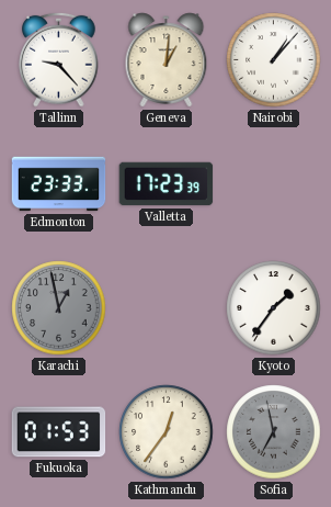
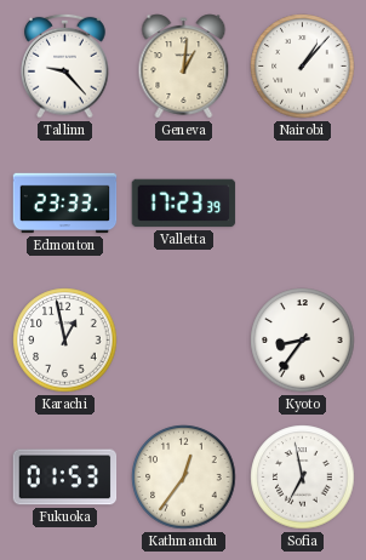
Karachi dial: grey -> white (65, 341)
Kyoto: 1:36 -> 8:36 (303, 341)
Sofia dial: grey -> white (303, 478)
